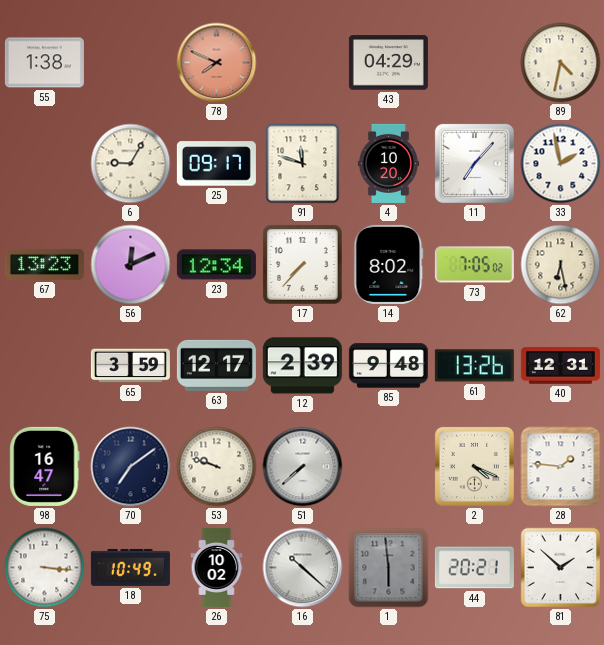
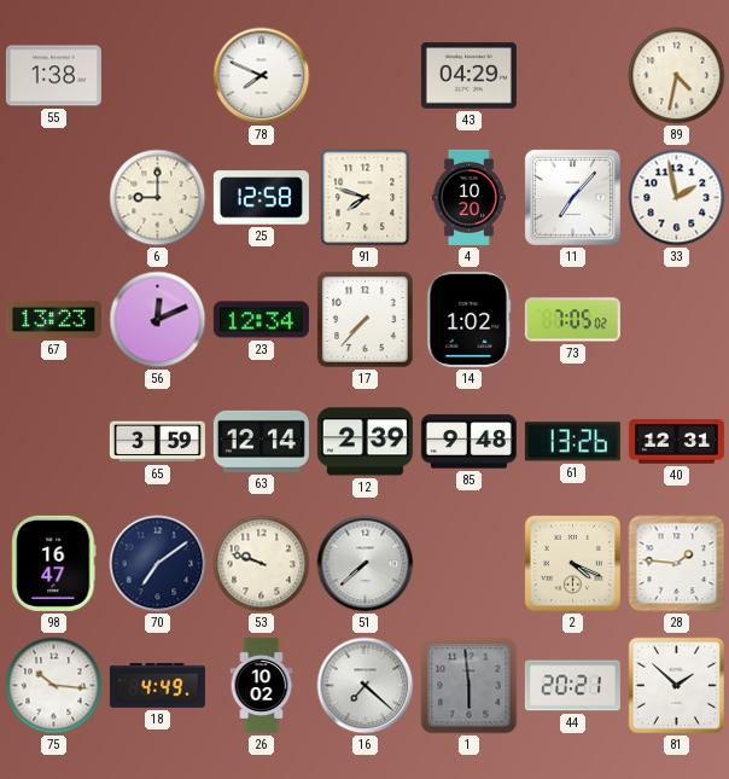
78 dial: salmon -> white (262, 76)
6: 9:05 -> 9:00 (158, 198)
25: 09:17 -> 12:58 (261, 198)
91: 11:48 -> 7:48 (366, 198)
14: 8:02 -> 1:02 (470, 319)
62: 6:28 -> none (561, 265)
63: 12:17 -> 12:14 (261, 441)
75: 3:16 -> 10:16 (54, 686)
18: 10:49 -> 4:49 (157, 685)
16: 10:22 -> 7:22 (366, 686)
